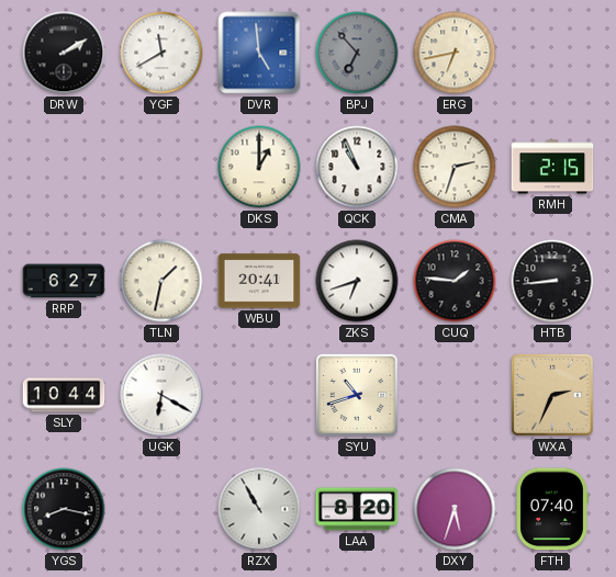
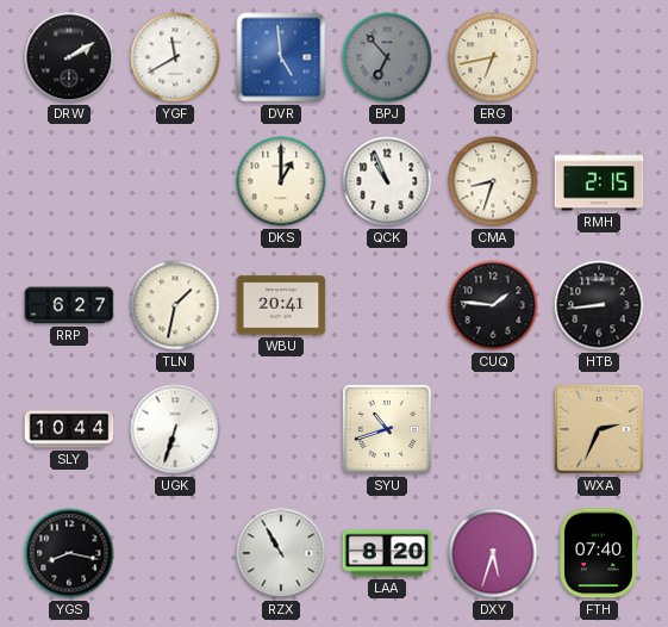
CMA: 2:33 -> 8:33 (493, 181)
ZKS: 6:42 -> none (357, 281)
UGK: 6:20 -> 6:33 (175, 429)
